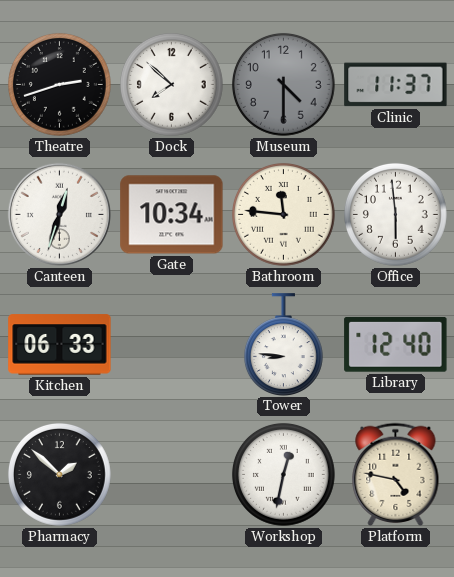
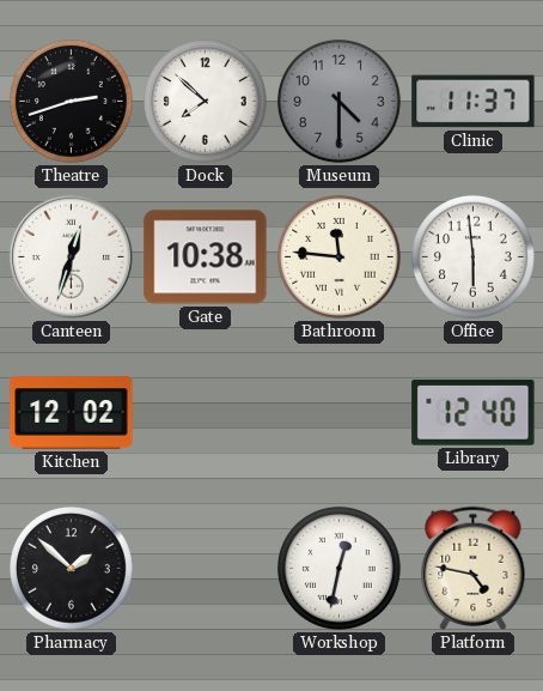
Gate: 10:34 -> 10:38 (206, 257)
Kitchen: 06:33 -> 12:02 (72, 413)
Tower: 8:46 -> none (283, 344)
